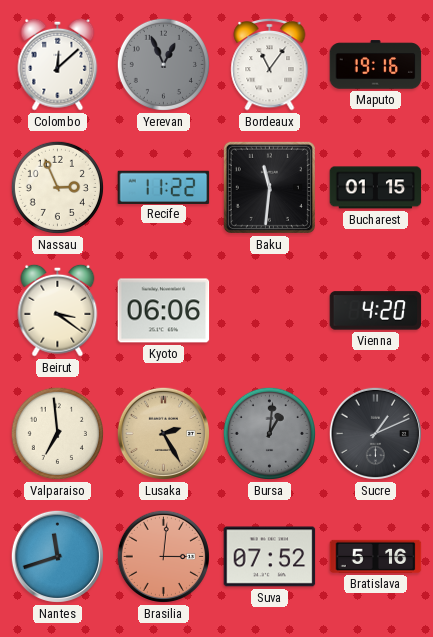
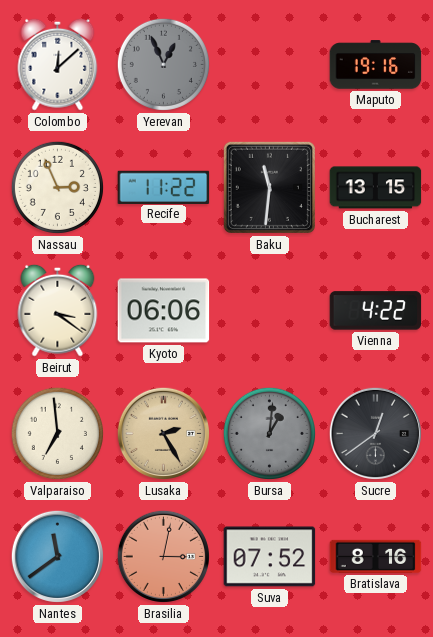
Bordeaux: 11:06 -> none (270, 64)
Bucharest: 01:15 -> 13:15 (376, 188)
Vienna: 4:20 -> 4:22 (376, 311)
Sucre: 1:11 -> 12:39 (375, 433)
Nantes: 11:42 -> 11:39 (57, 556)
Brasilia: 3:01 -> 3:02 (163, 556)
Bratislava: 5:16 -> 8:16 (376, 556)
